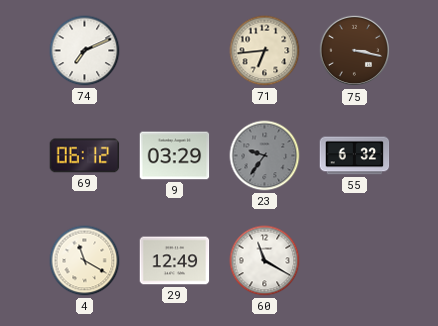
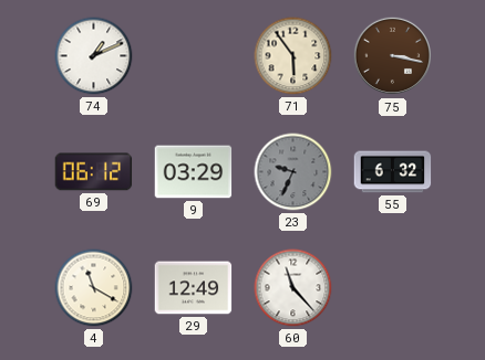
74: 7:11 -> 1:11 (94, 56)
71: 6:44 -> 5:54 (293, 56)
23: 9:36 -> 9:34 (293, 172)
60: 11:20 -> 11:23 (293, 288)
